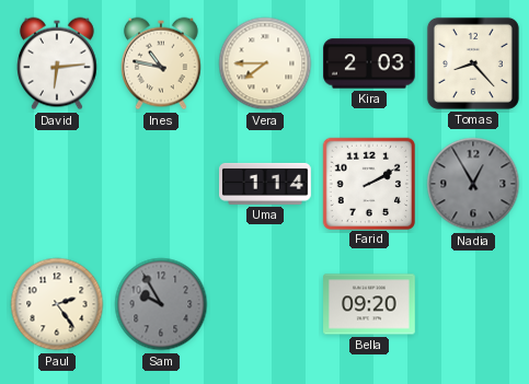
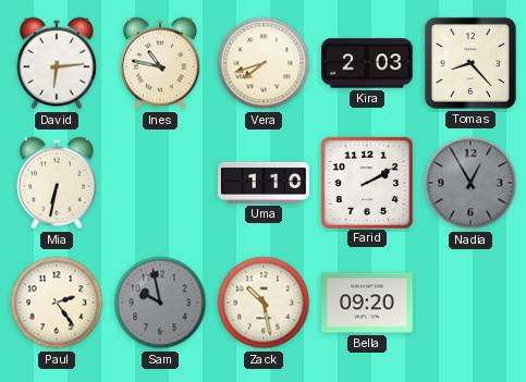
Vera: 7:45 -> 7:42 (264, 63)
Mia: none -> 6:32 (58, 183)
Uma: 1:14 -> 1:10 (264, 183)
Sam: 9:55 -> 9:58 (160, 303)
Zack: none -> 10:28 (264, 303)
